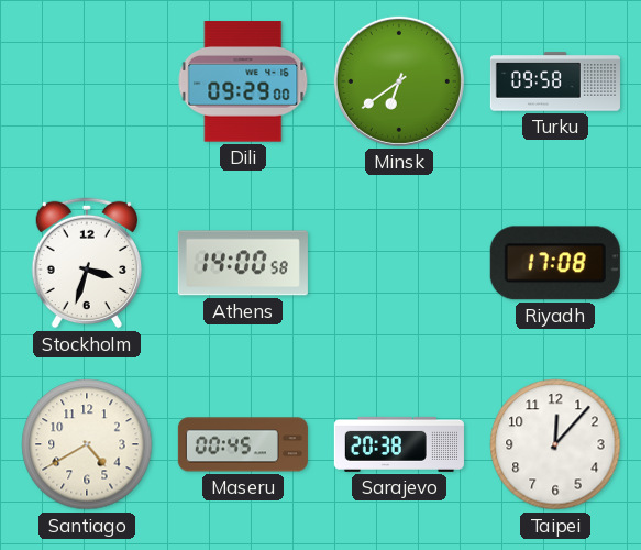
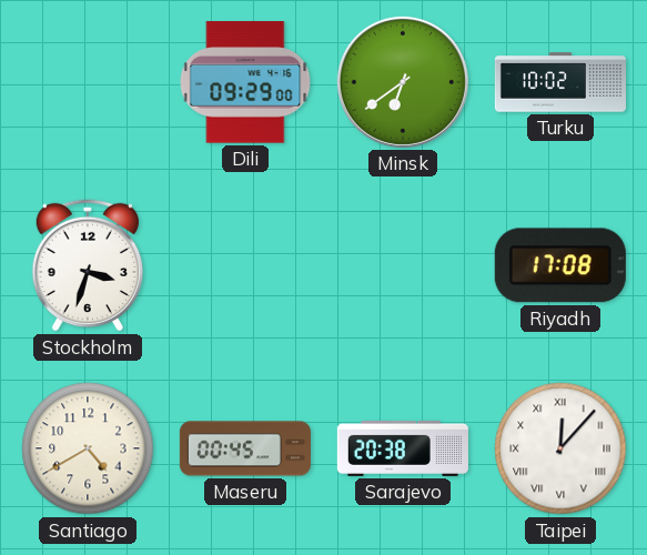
Turku: 09:58 -> 10:02 (560, 82)
Athens: 14:00 -> none (243, 263)
Taipei numerals: Arabic -> Roman (560, 448)
